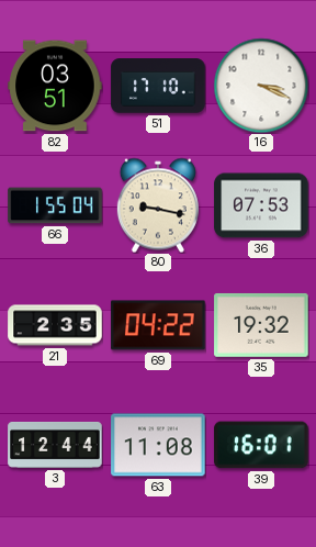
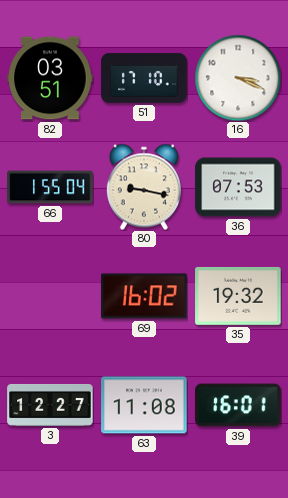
21: 2:35 -> none (55, 325)
69: 04:22 -> 16:02 (144, 296)
3: 12:44 -> 12:27 (50, 405)
